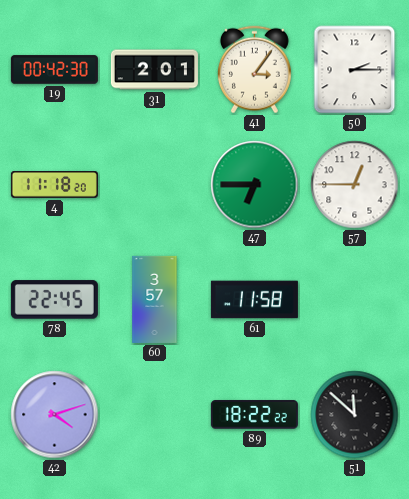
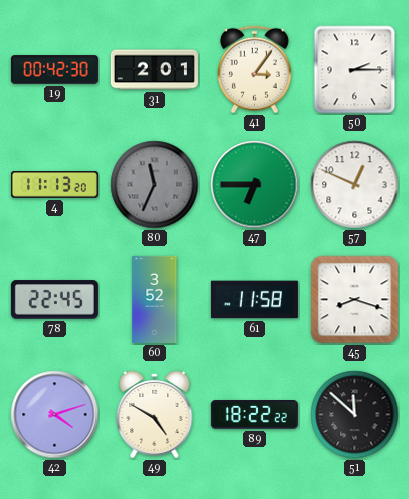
4: 11:18 -> 11:13 (54, 185)
80: none -> 11:34 (155, 185)
57: 12:45 -> 12:49 (355, 185)
60: 3:57 -> 3:52 (155, 299)
45: none -> 8:18 (355, 300)
49: none -> 4:50 (155, 414)
